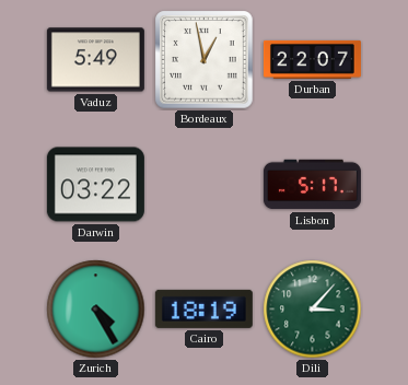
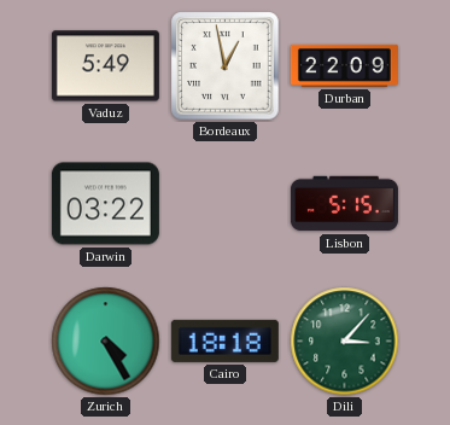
Durban: 22:07 -> 22:09 (344, 65)
Lisbon: 5:17 -> 5:15 (344, 204)
Cairo: 18:19 -> 18:18 (224, 340)
